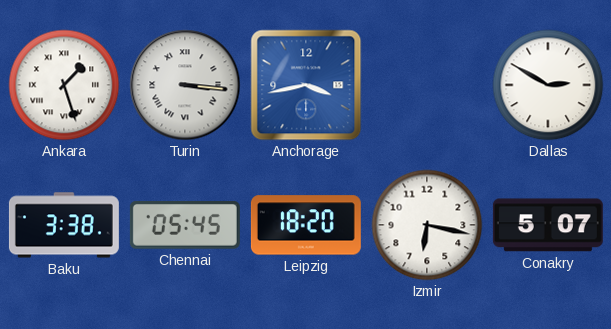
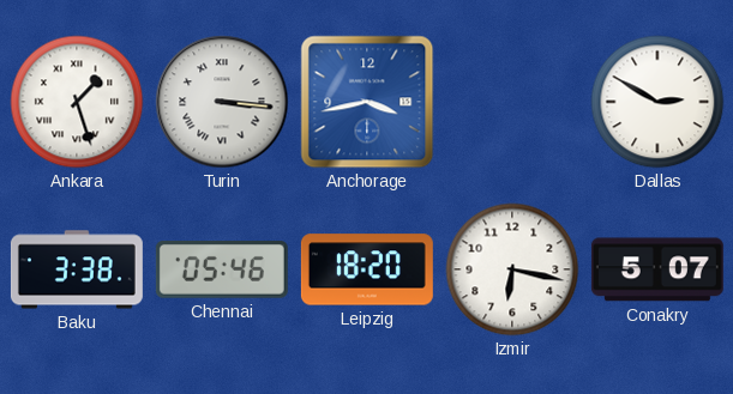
Chennai: 05:45 -> 05:46 (222, 271)
